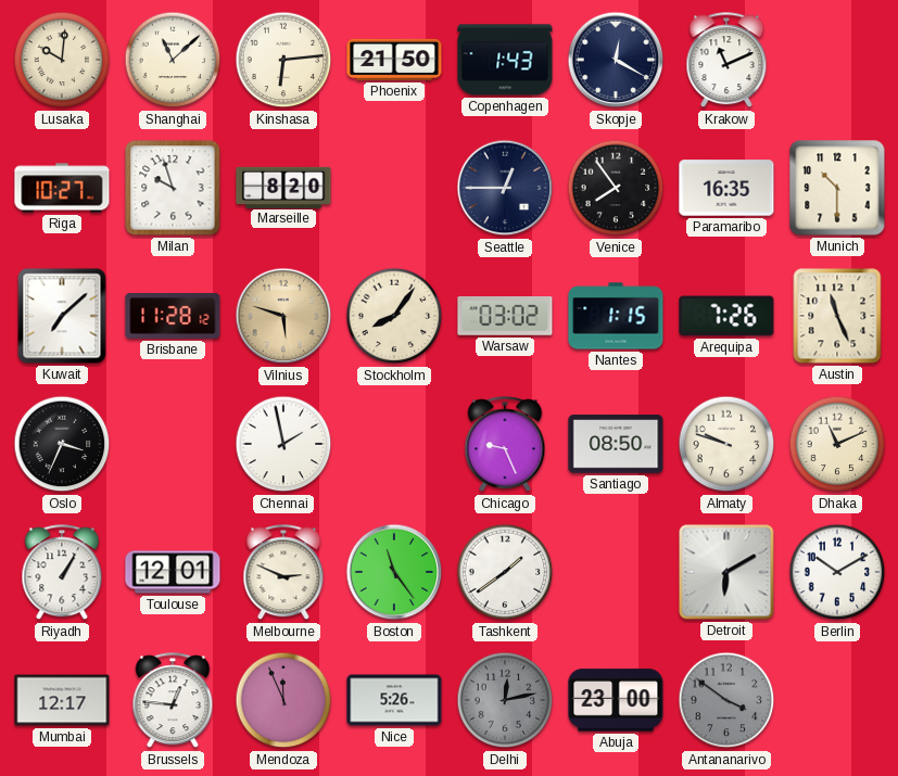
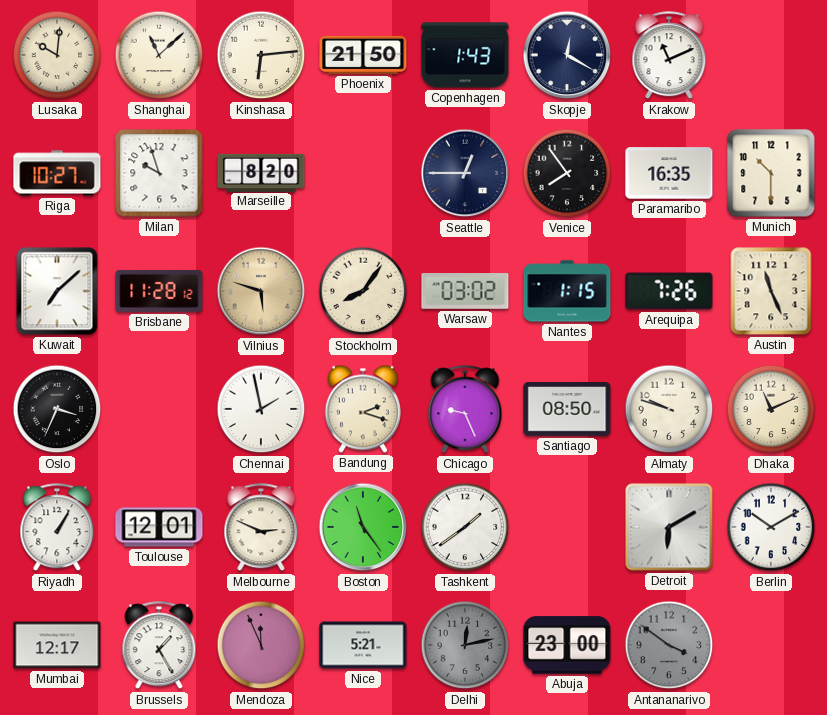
Bandung: none -> 2:18 (363, 409)
Brussels: 12:46 -> 1:25 (159, 646)
Nice: 5:26 -> 5:21 (363, 645)
